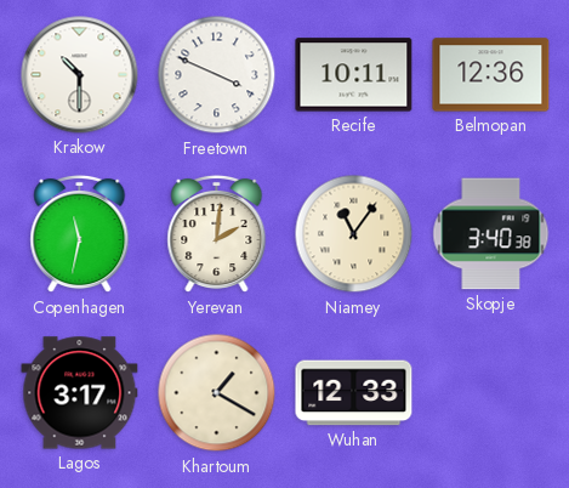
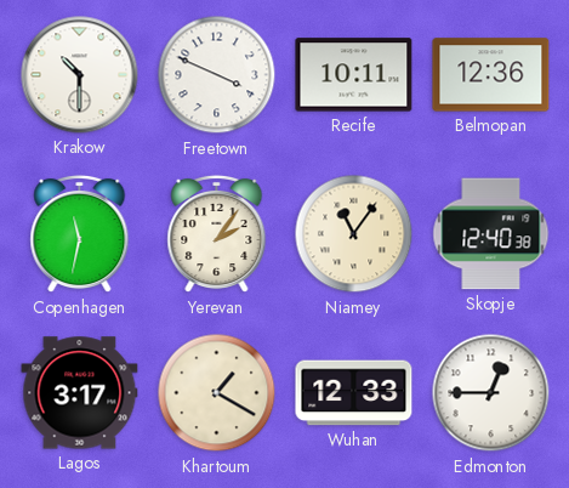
Yerevan: 2:01 -> 2:06 (217, 234)
Skopje: 3:40 -> 12:40 (491, 234)
Edmonton: none -> 12:45 (491, 393)
